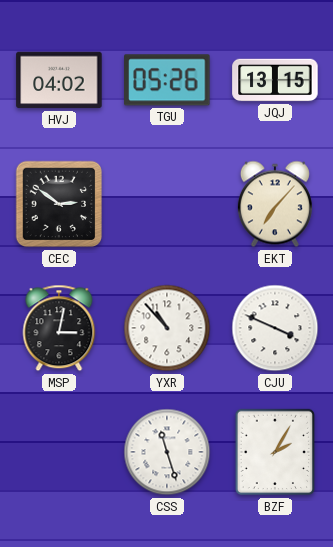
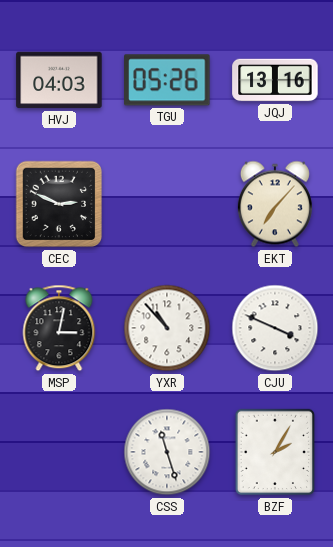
HVJ: 04:02 -> 04:03 (59, 80)
JQJ: 13:15 -> 13:16 (275, 80)
CEC: 2:51 -> 2:49 (59, 204)
